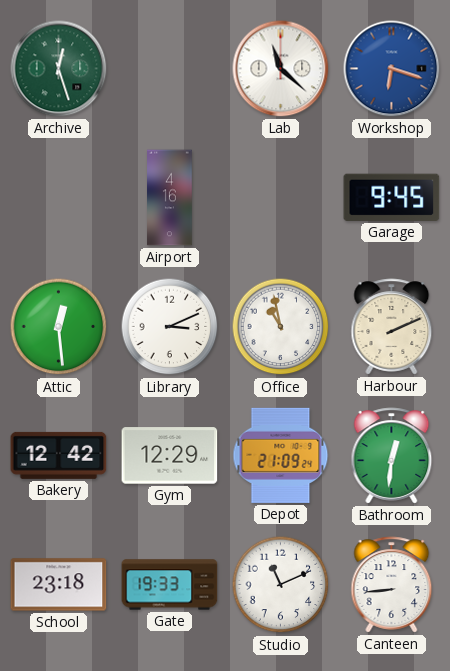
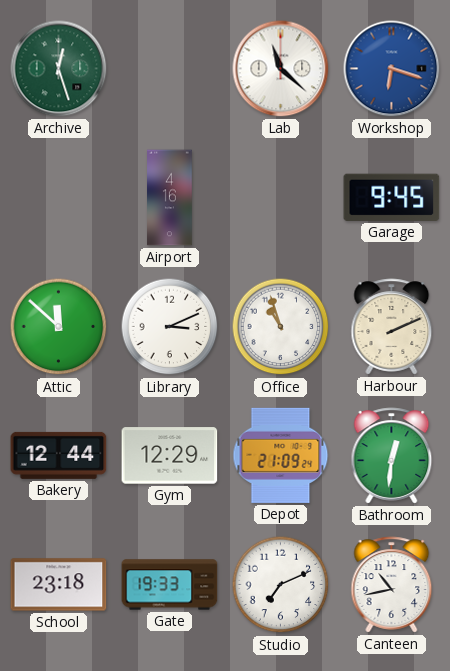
Attic: 12:29 -> 11:52 (59, 327)
Office: 10:58 -> 10:57 (281, 327)
Bakery: 12:42 -> 12:44 (59, 455)
Studio: 11:11 -> 7:11 (281, 585)
Canteen: 8:44 -> 10:43 (392, 585)
